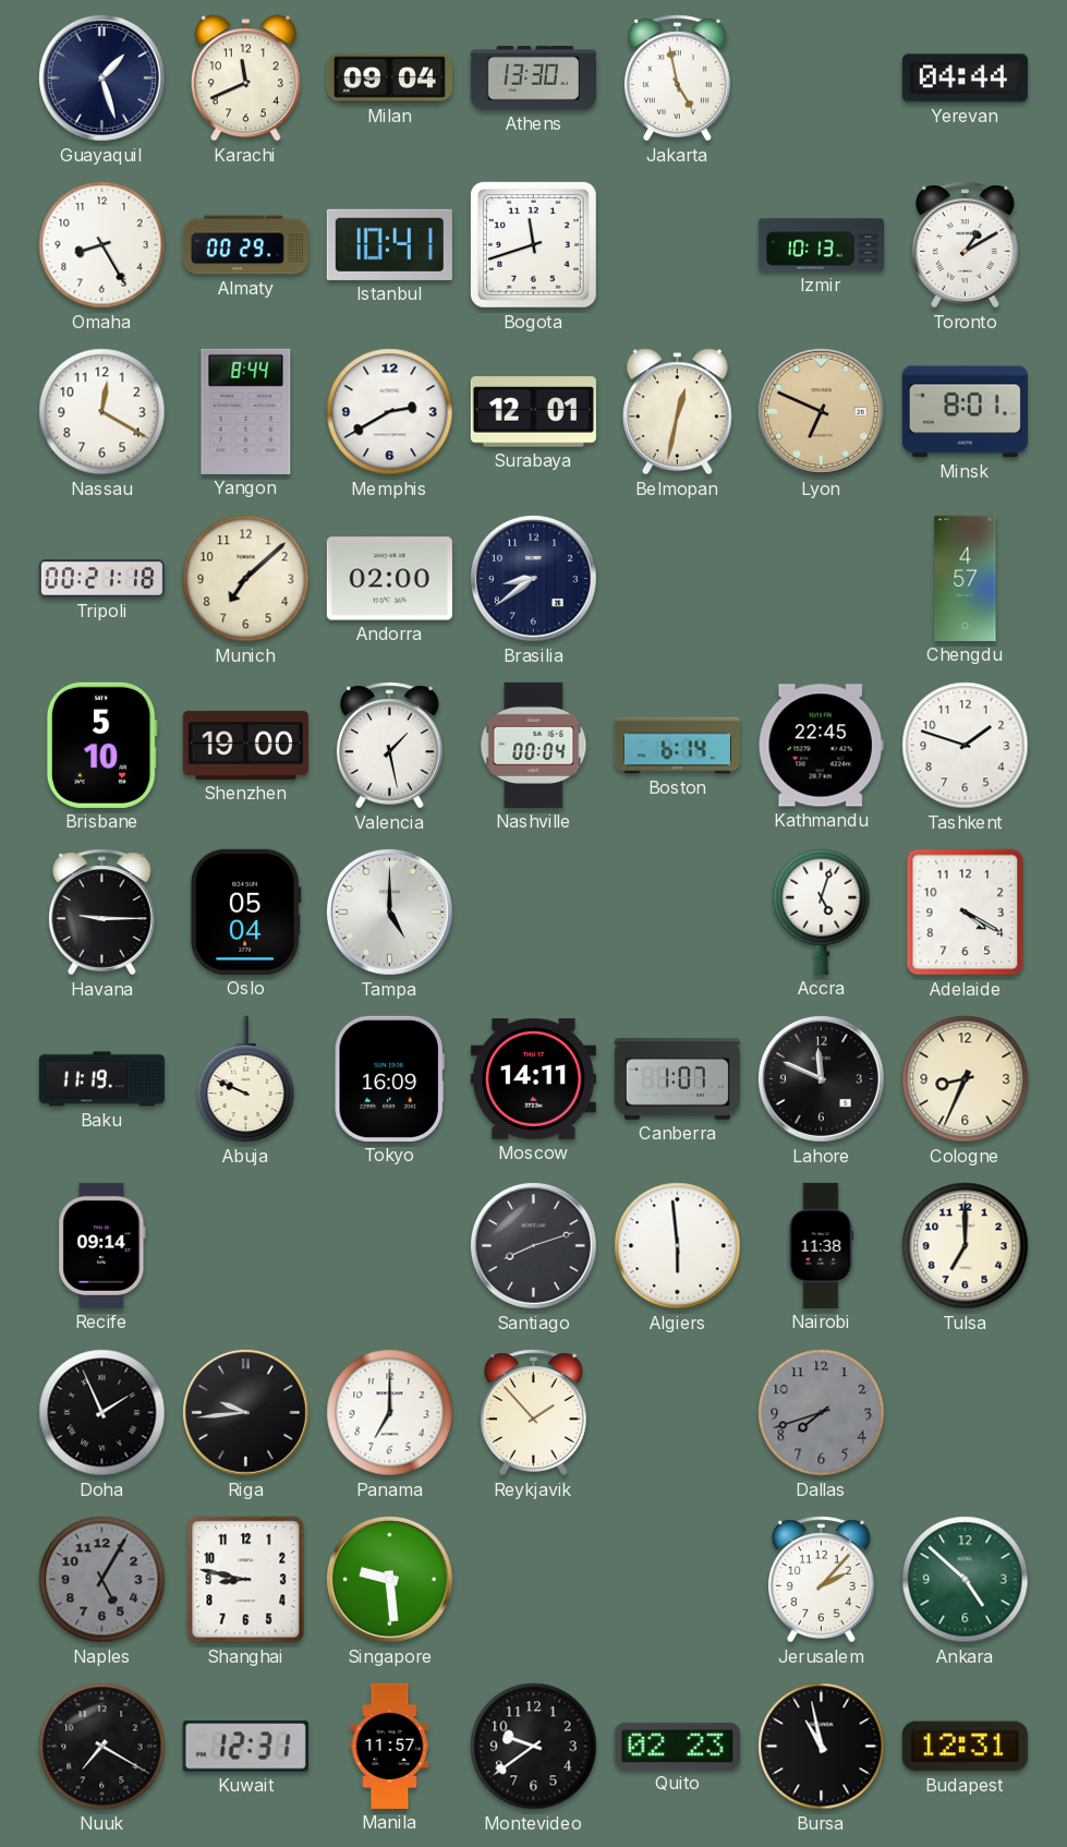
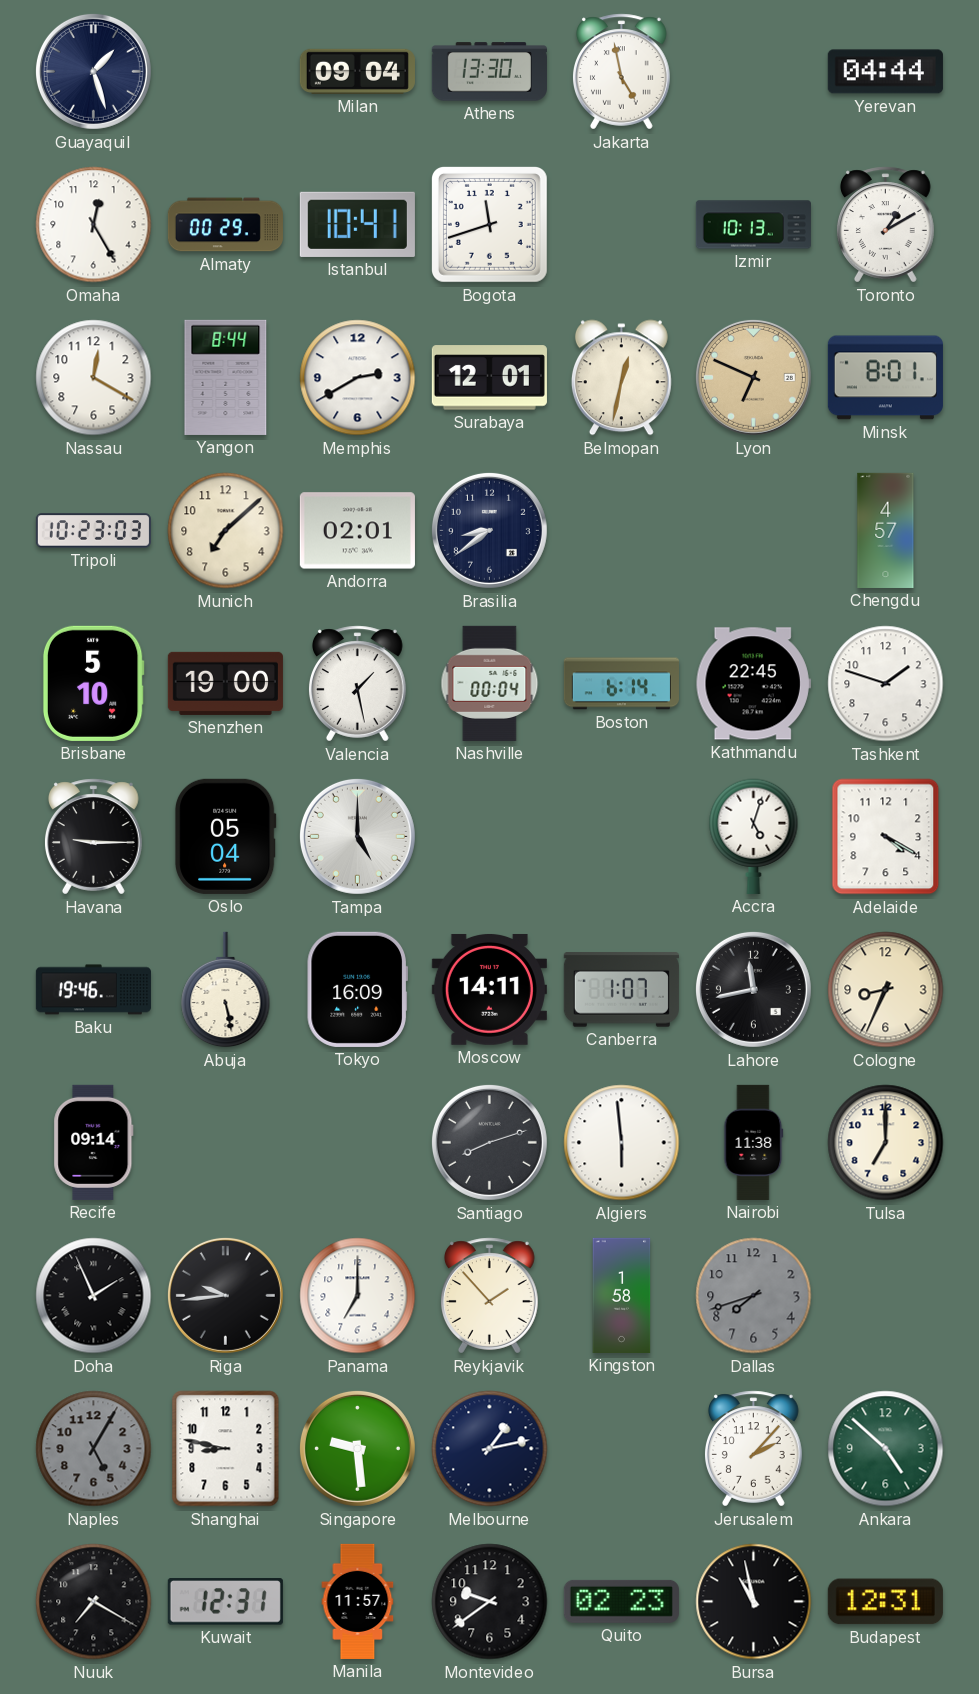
Karachi: 11:41 -> none (245, 79)
Omaha: 8:25 -> 12:25 (94, 225)
Tripoli: 00:21 -> 10:23 (93, 531)
Andorra: 02:00 -> 02:01 (357, 531)
Baku: 11:19 -> 19:46 (93, 990)
Abuja: 9:49 -> 5:28 (226, 990)
Lahore: 11:49 -> 11:43 (753, 989)
Kingston: none -> 1:58 (622, 1295)
Melbourne: none -> 1:13 (490, 1449)
